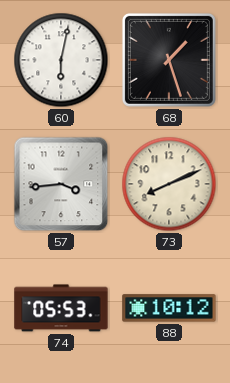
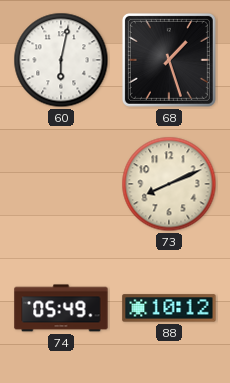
57: 3:44 -> none (61, 184)
74: 05:53 -> 05:49 (61, 308)
